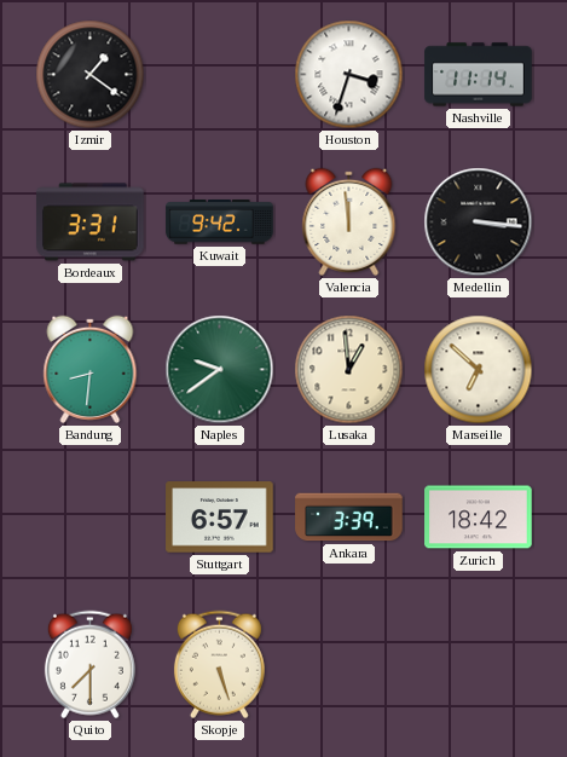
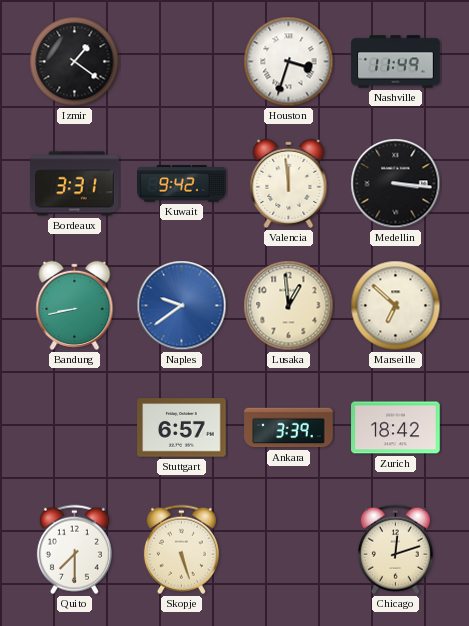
Nashville: 11:14 -> 11:49 (396, 62)
Bandung: 8:31 -> 8:43 (75, 305)
Naples dial: green -> blue (182, 306)
Chicago: none -> 12:12 (395, 550)
